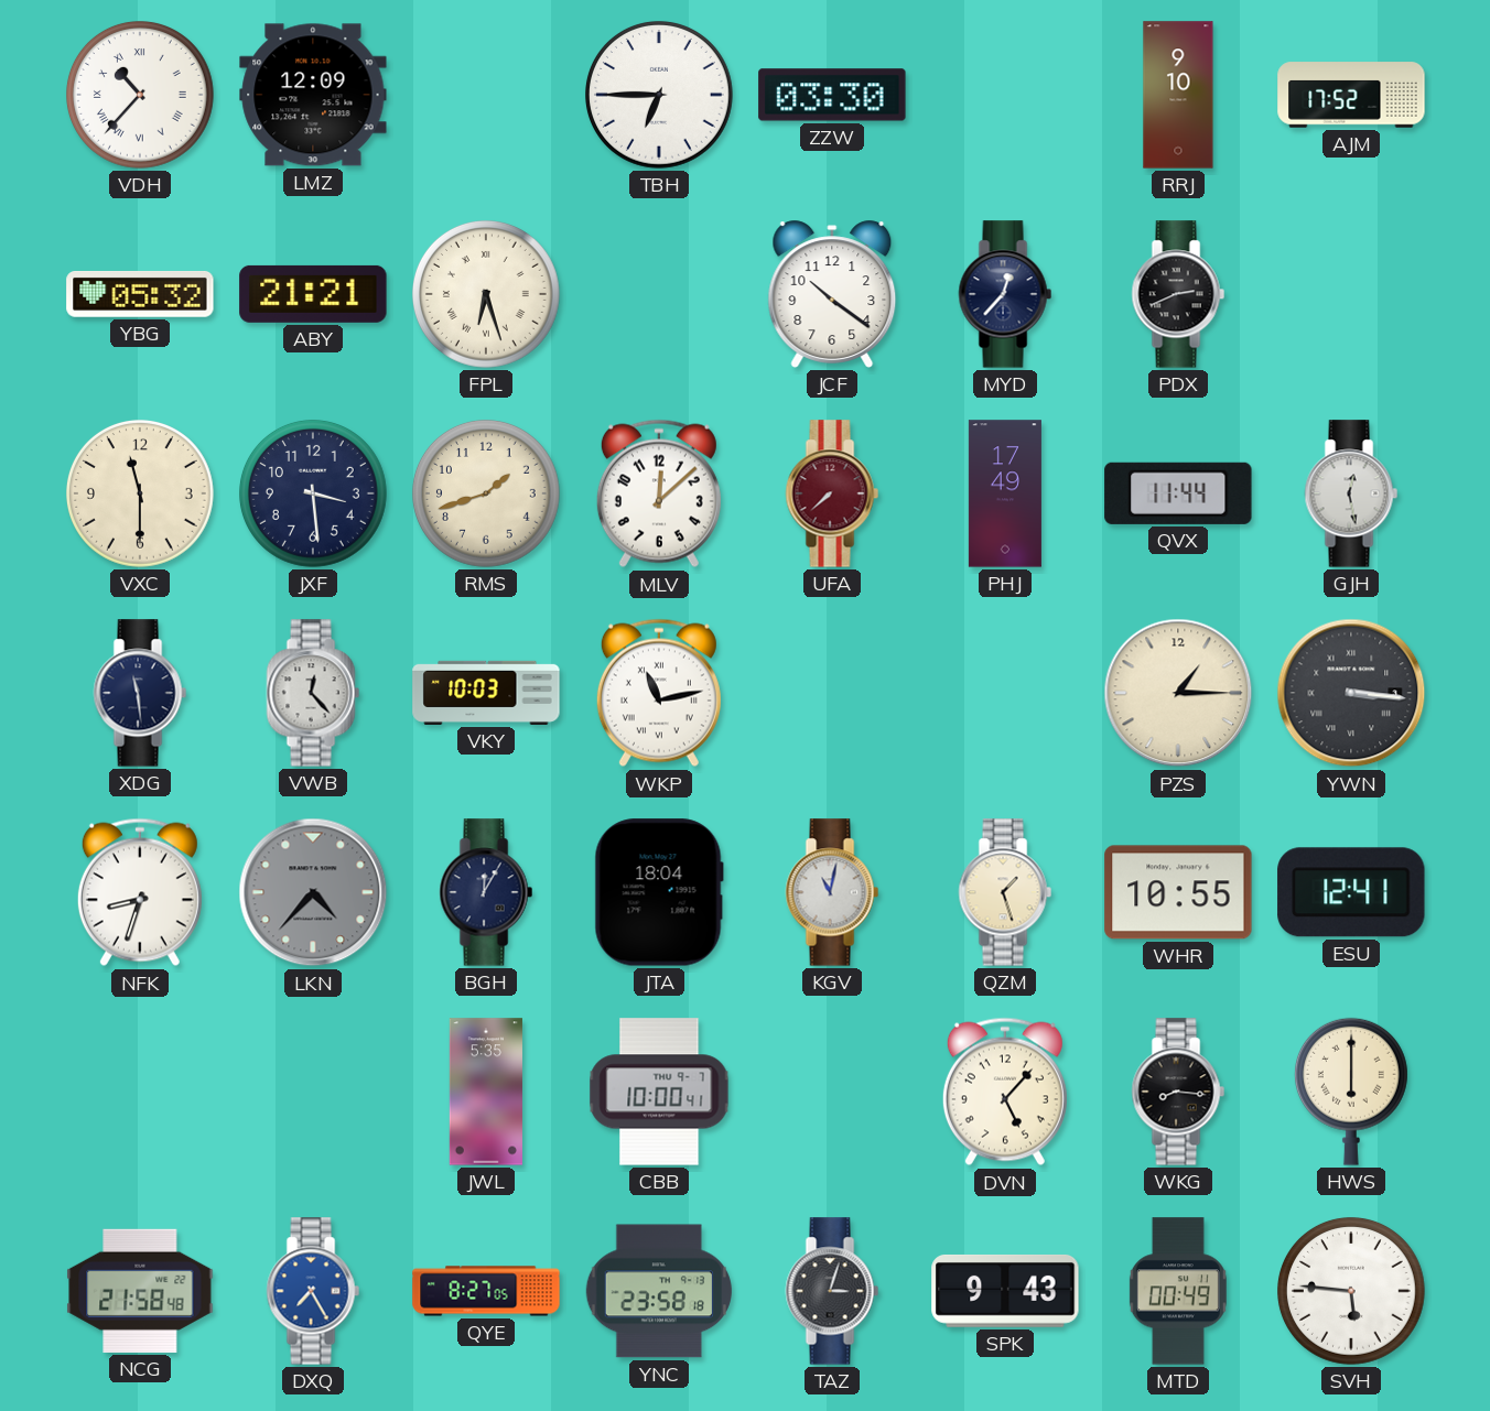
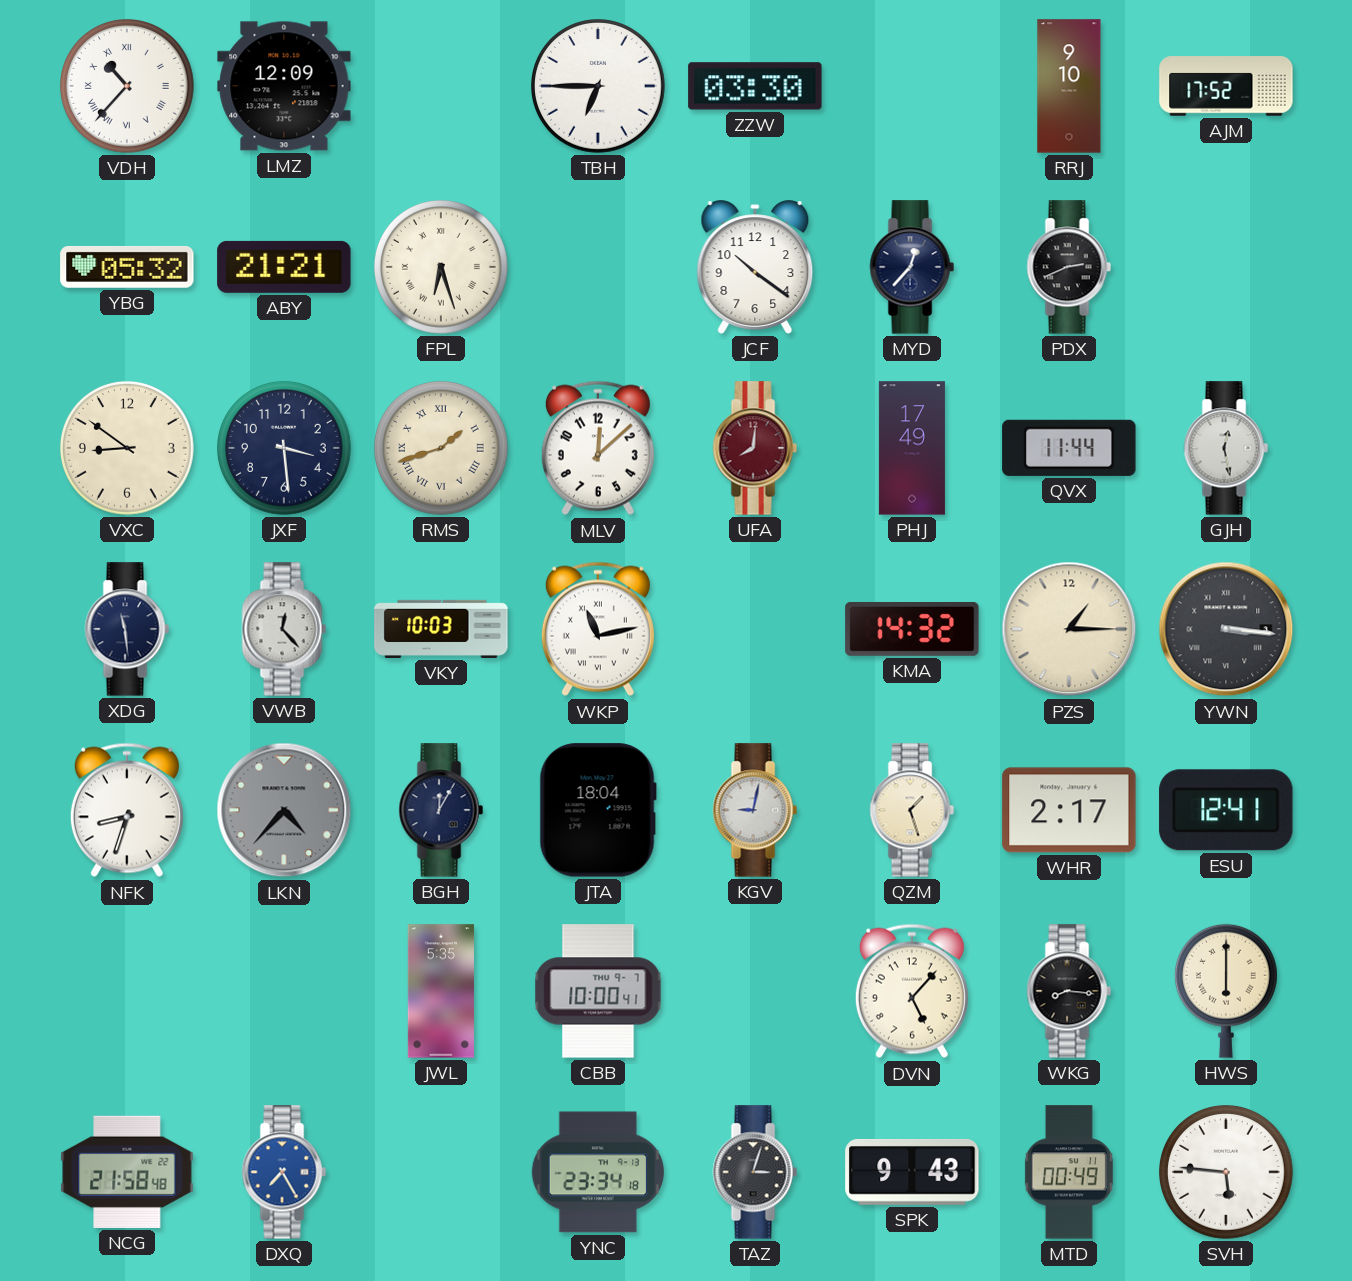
VXC: 11:30 -> 8:51 (128, 449)
RMS numerals: Arabic -> Roman (442, 449)
UFA: 7:38 -> 8:01 (755, 448)
KMA: none -> 14:32 (912, 629)
KGV: 11:02 -> 9:02 (755, 810)
WHR: 10:55 -> 2:17 (1069, 810)
QYE: 8:27 -> none (486, 1291)
YNC: 23:58 -> 23:34 (597, 1172)
